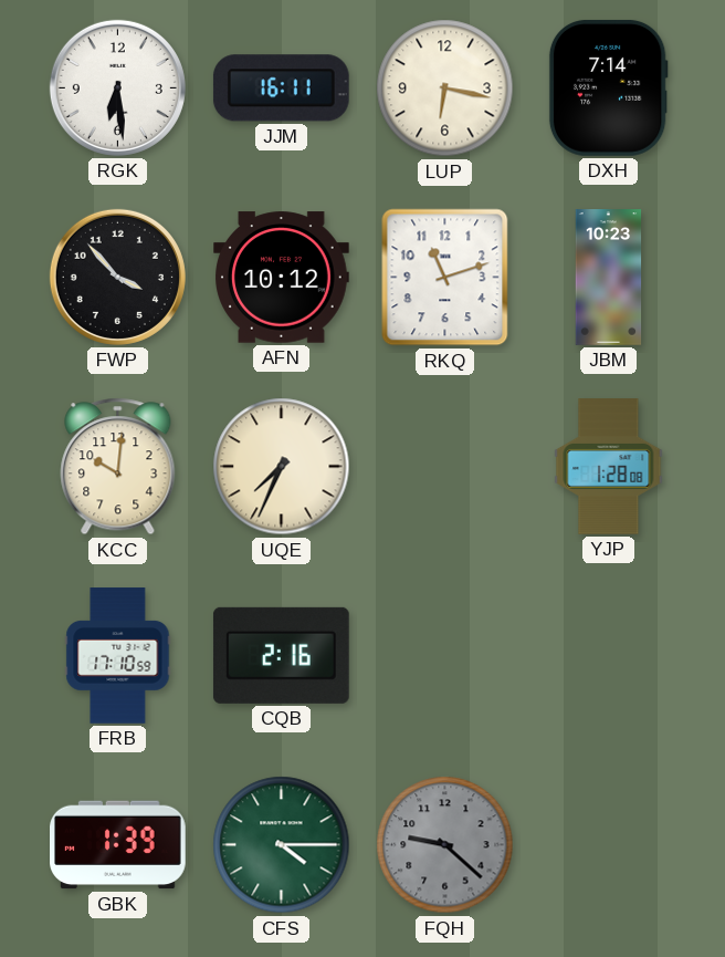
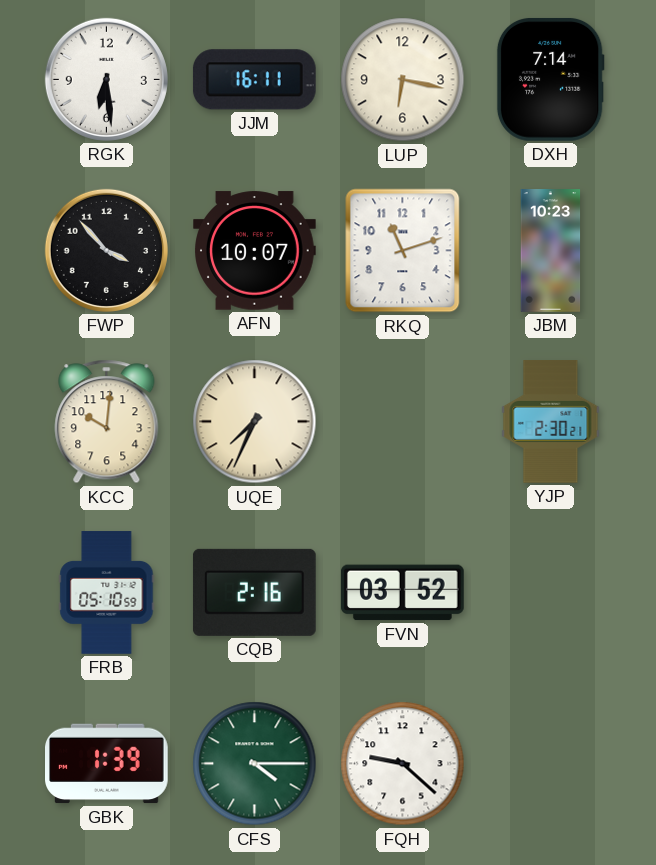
AFN: 10:12 -> 10:07 (255, 251)
YJP: 1:28 -> 2:30 (551, 422)
FRB: 17:10 -> 05:10 (107, 593)
FVN: none -> 03:52 (402, 593)
FQH dial: grey -> white (403, 764)
